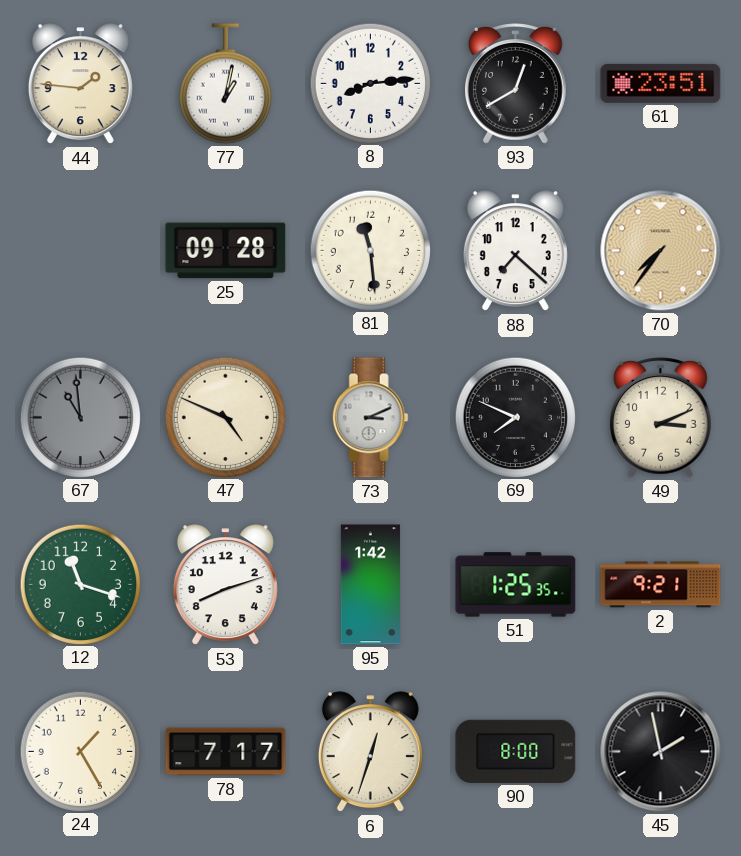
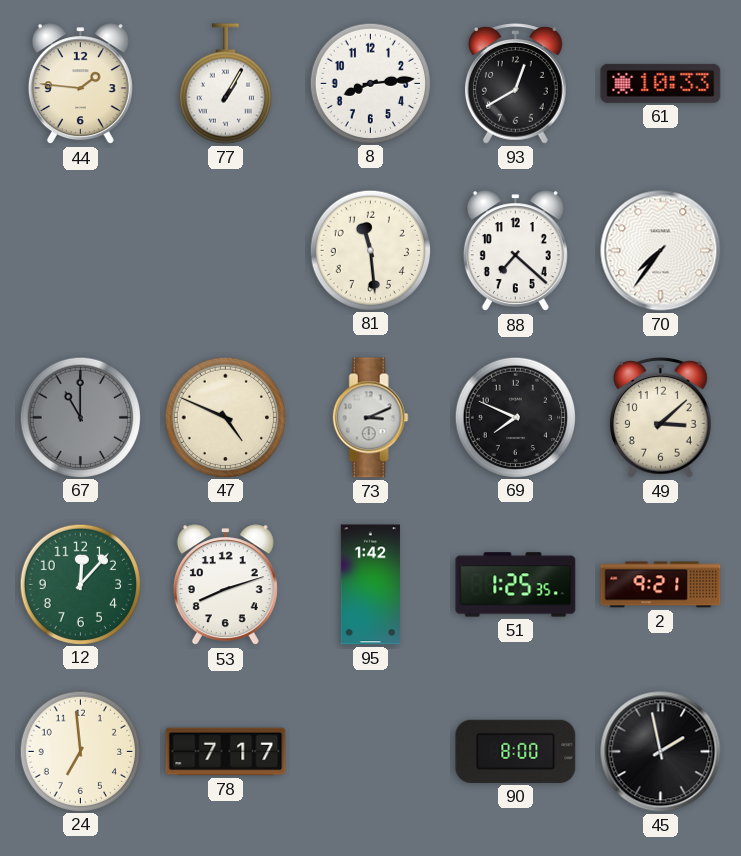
77: 1:02 -> 1:05 (225, 84)
61: 23:51 -> 10:33 (661, 83)
25: 09:28 -> none (226, 251)
70 dial: champagne -> white (661, 251)
67: 10:59 -> 11:00 (80, 417)
49: 3:11 -> 3:08 (661, 418)
12: 11:18 -> 12:07 (80, 584)
24: 1:25 -> 6:59 (80, 751)
6: 12:33 -> none (370, 752)
